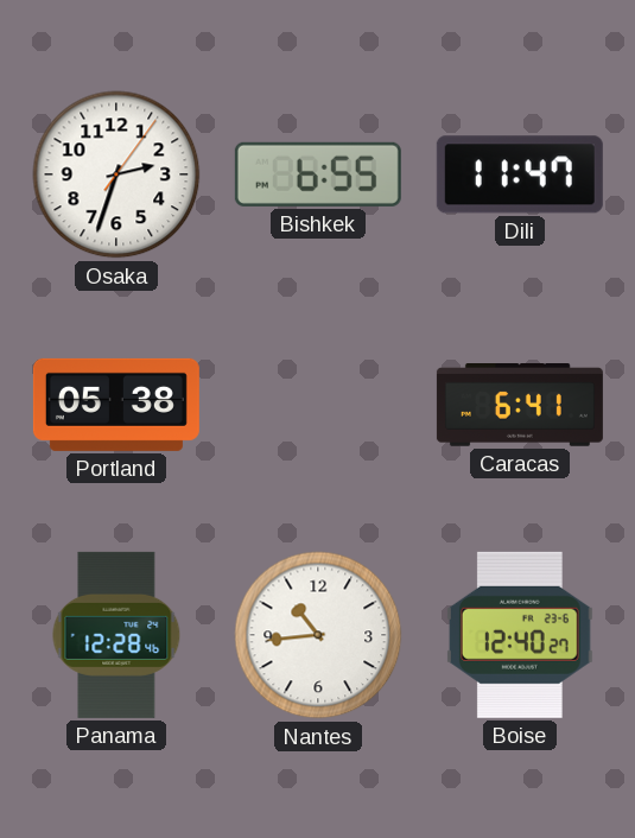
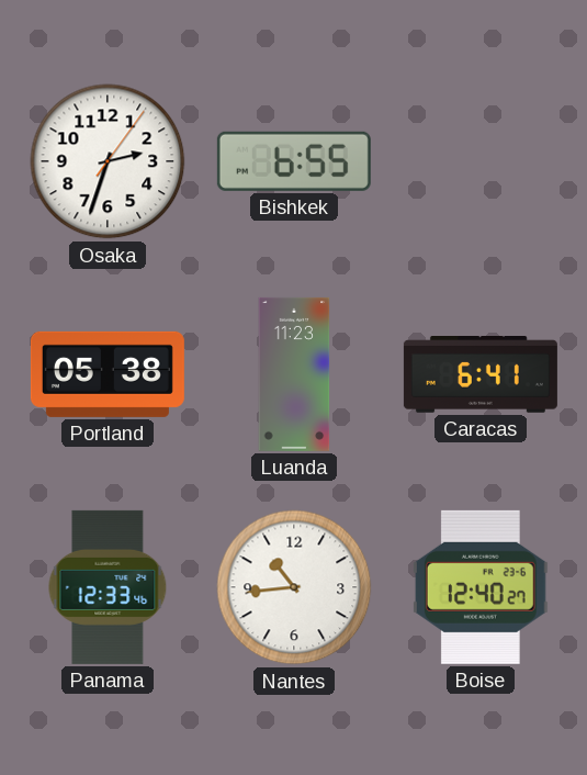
Dili: 11:47 -> none (520, 174)
Luanda: none -> 11:23 (294, 374)
Panama: 12:28 -> 12:33 (108, 587)
